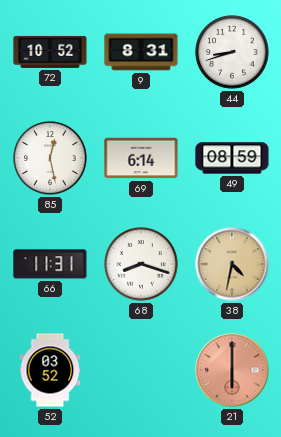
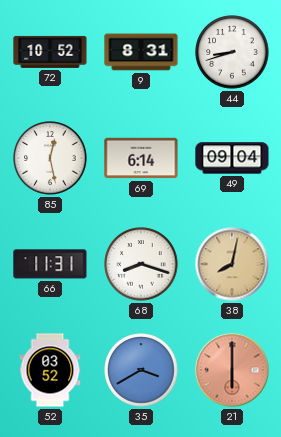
49: 08:59 -> 09:04 (232, 158)
38: 4:32 -> 8:02 (232, 264)
35: none -> 3:40 (141, 370)
